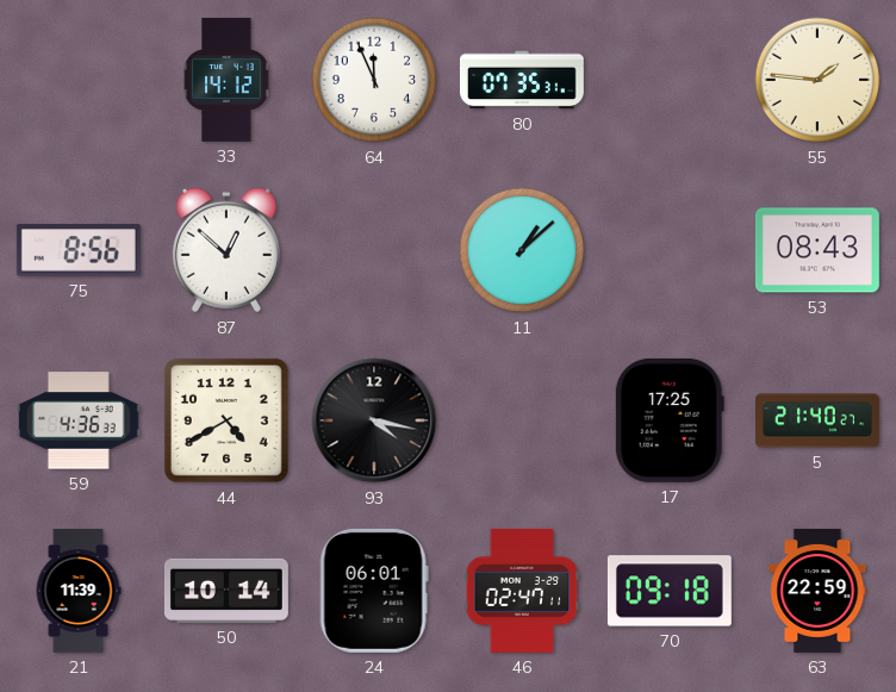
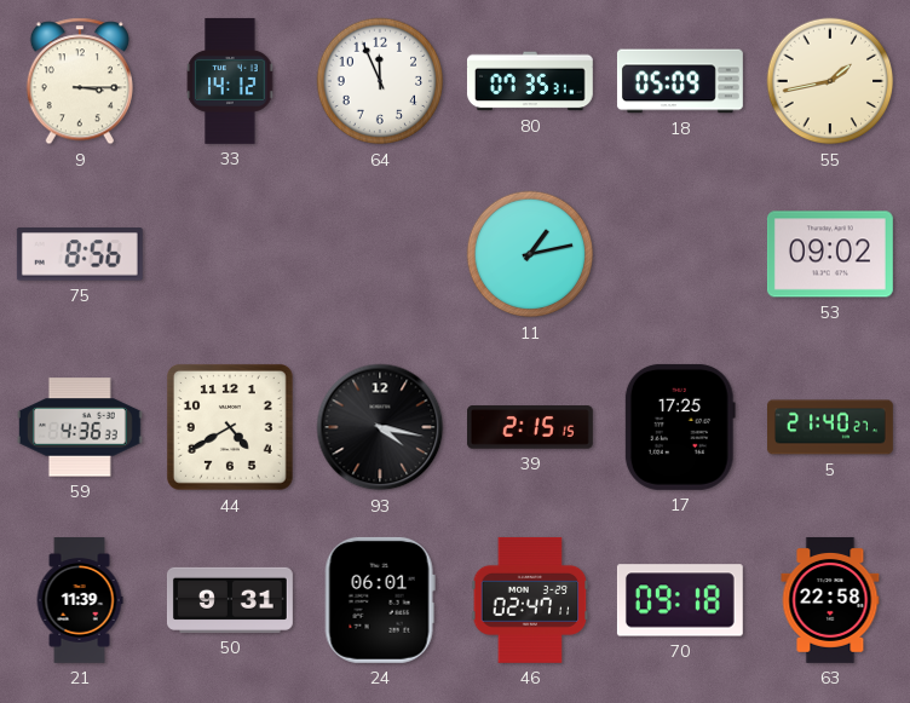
9: none -> 3:15 (80, 81)
18: none -> 05:09 (680, 81)
55: 1:46 -> 1:43 (830, 81)
87: 12:52 -> none (226, 250)
11: 1:08 -> 1:13 (530, 254)
53: 08:43 -> 09:02 (830, 254)
39: none -> 2:15 (530, 427)
50: 10:14 -> 9:31 (230, 600)
63: 22:59 -> 22:58 (830, 600)
